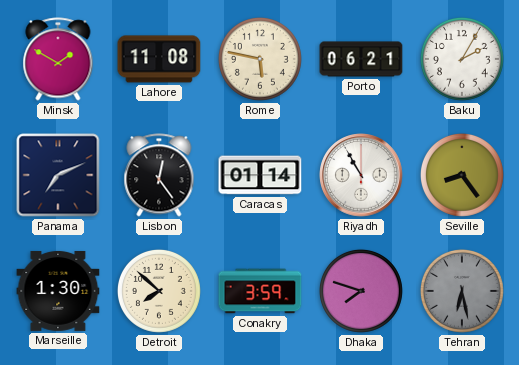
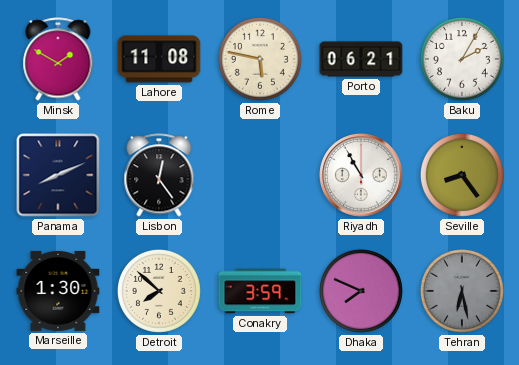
Panama: 7:11 -> 8:11 (58, 175)
Caracas: 01:14 -> none (260, 175)
Dhaka: 7:48 -> 7:49 (361, 291)
